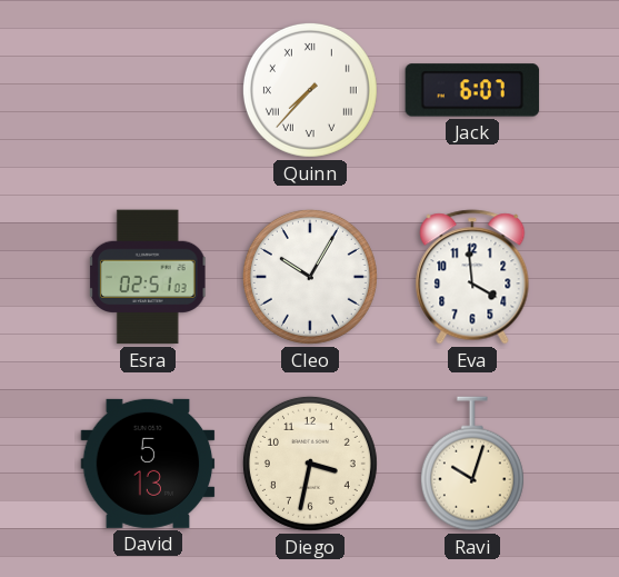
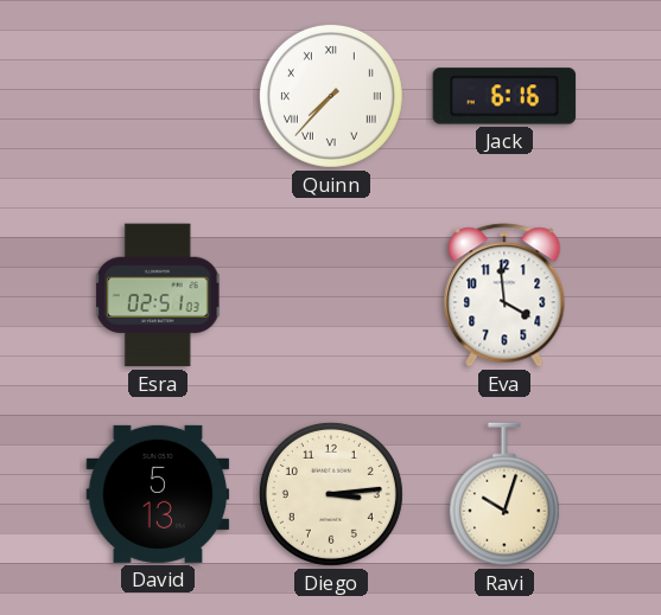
Jack: 6:07 -> 6:16 (504, 96)
Cleo: 10:05 -> none (310, 277)
Diego: 3:32 -> 3:14 (331, 494)
